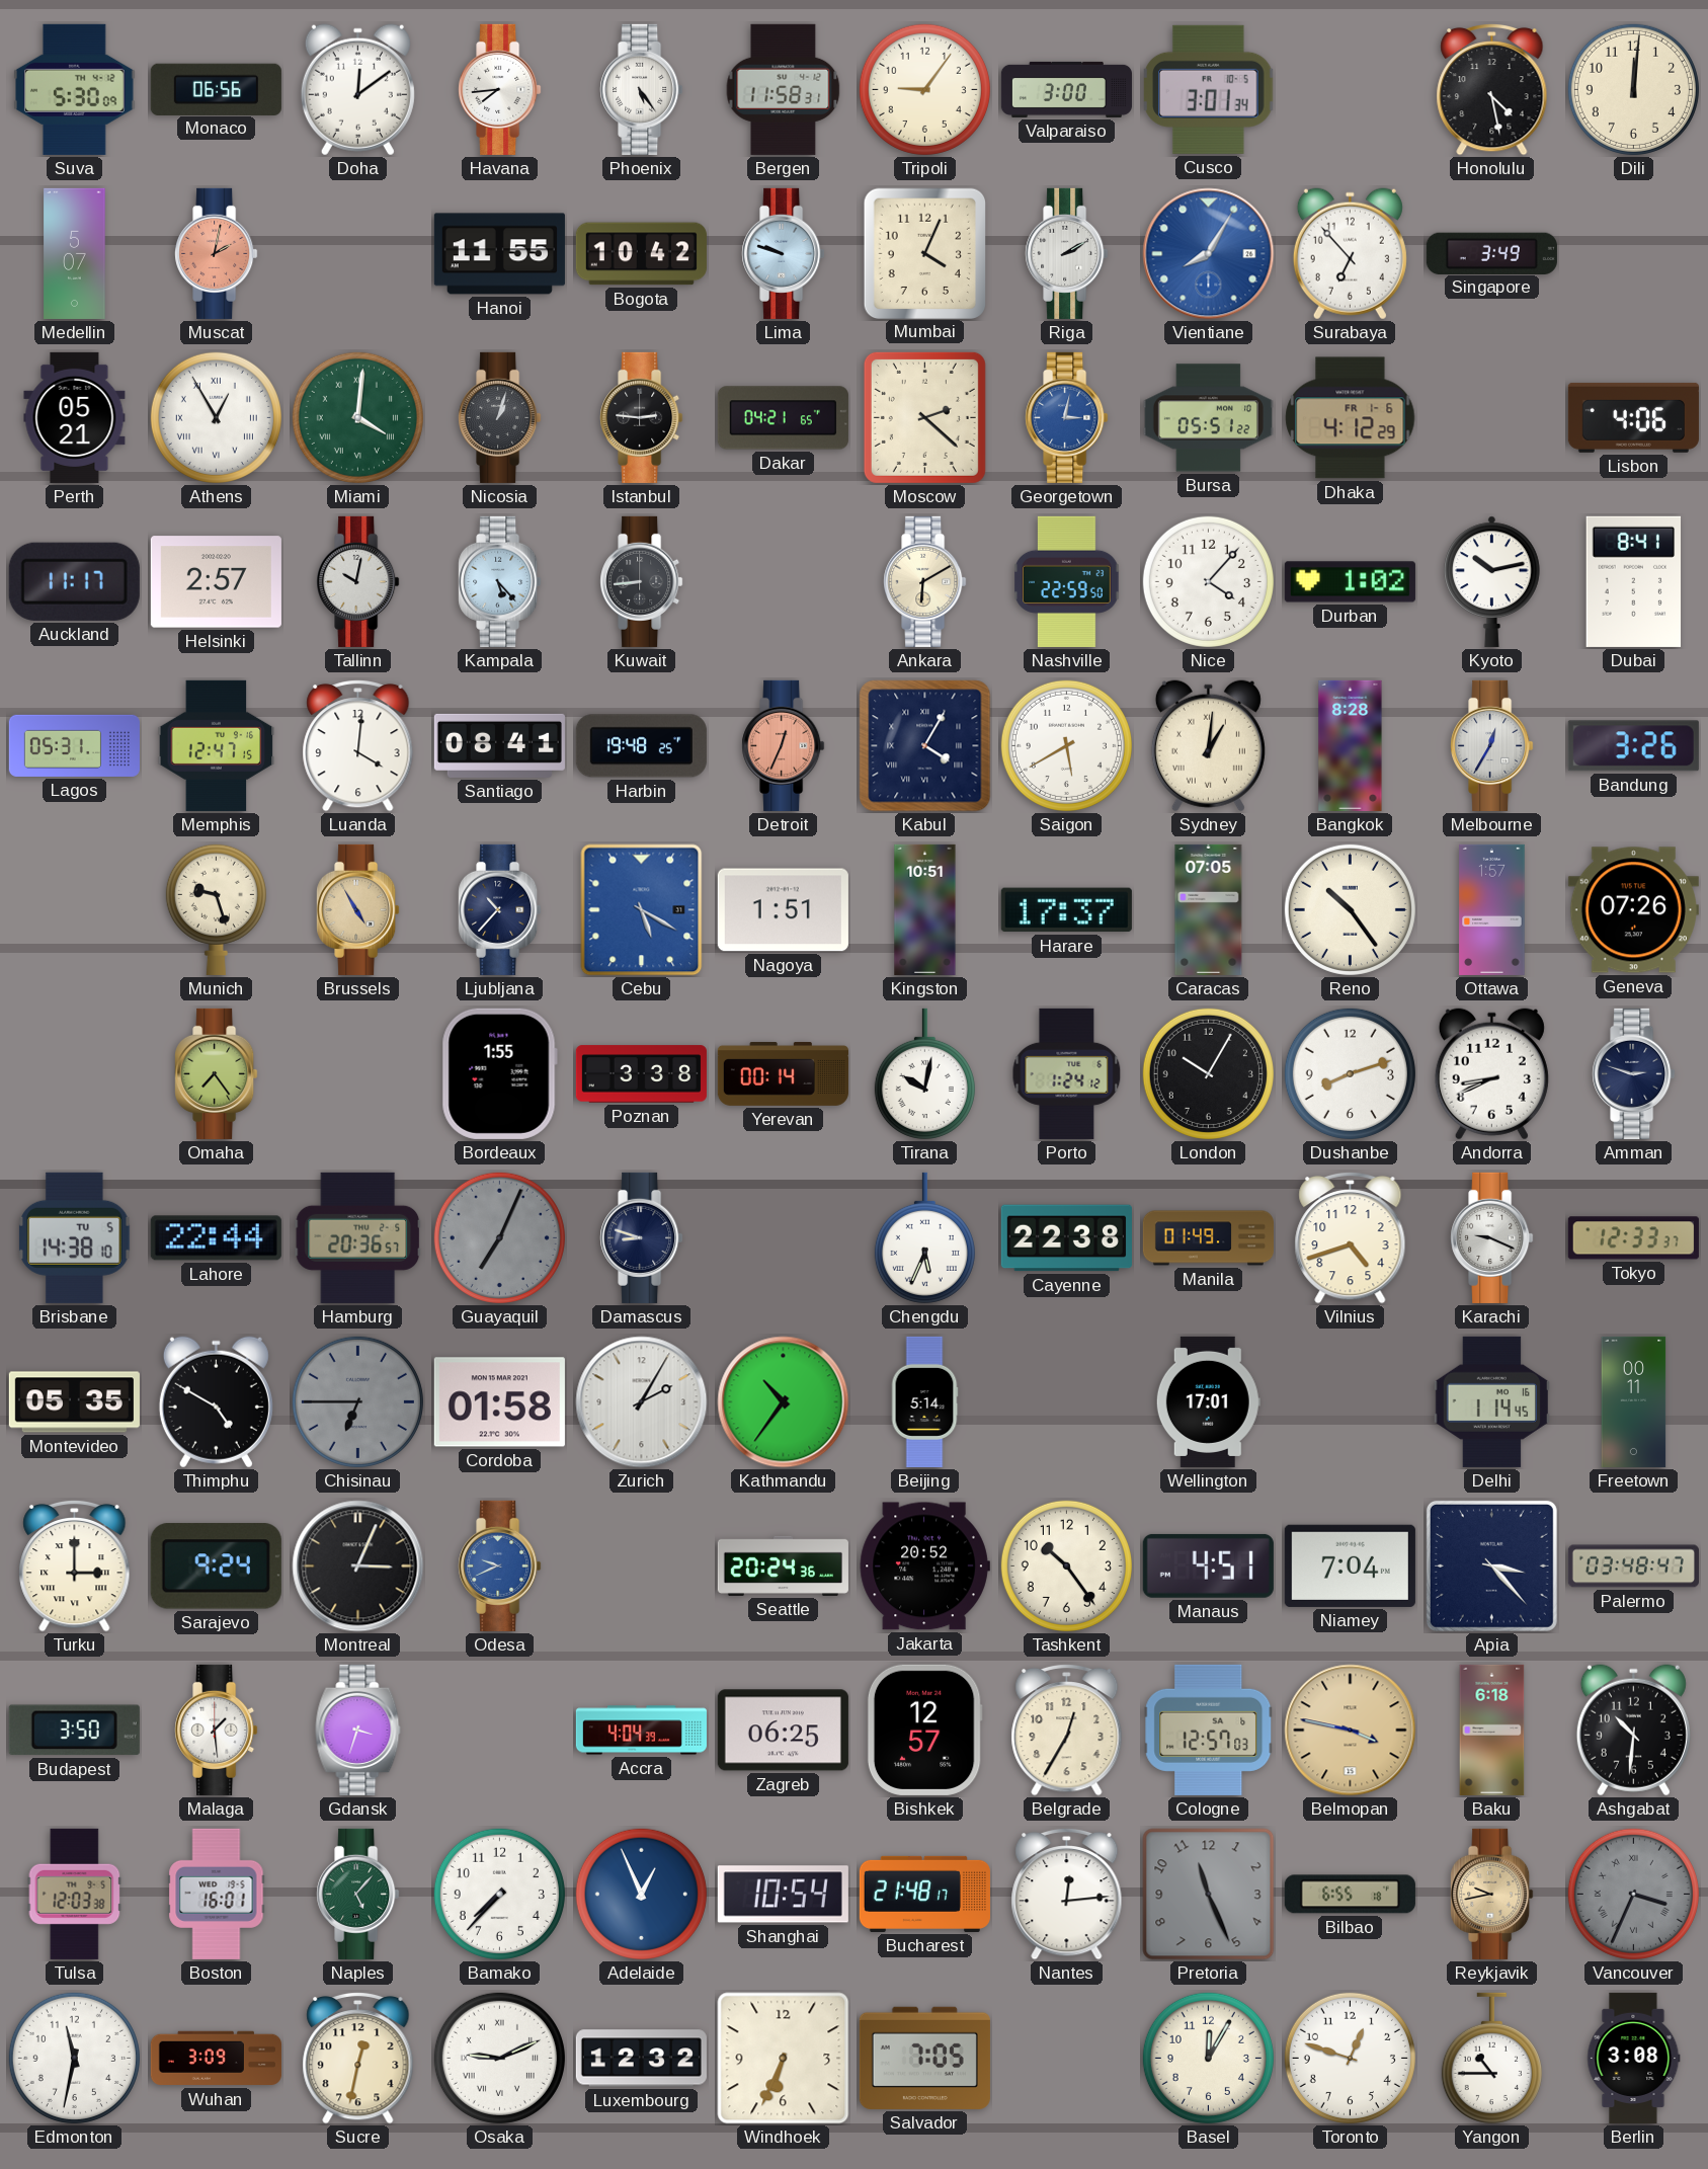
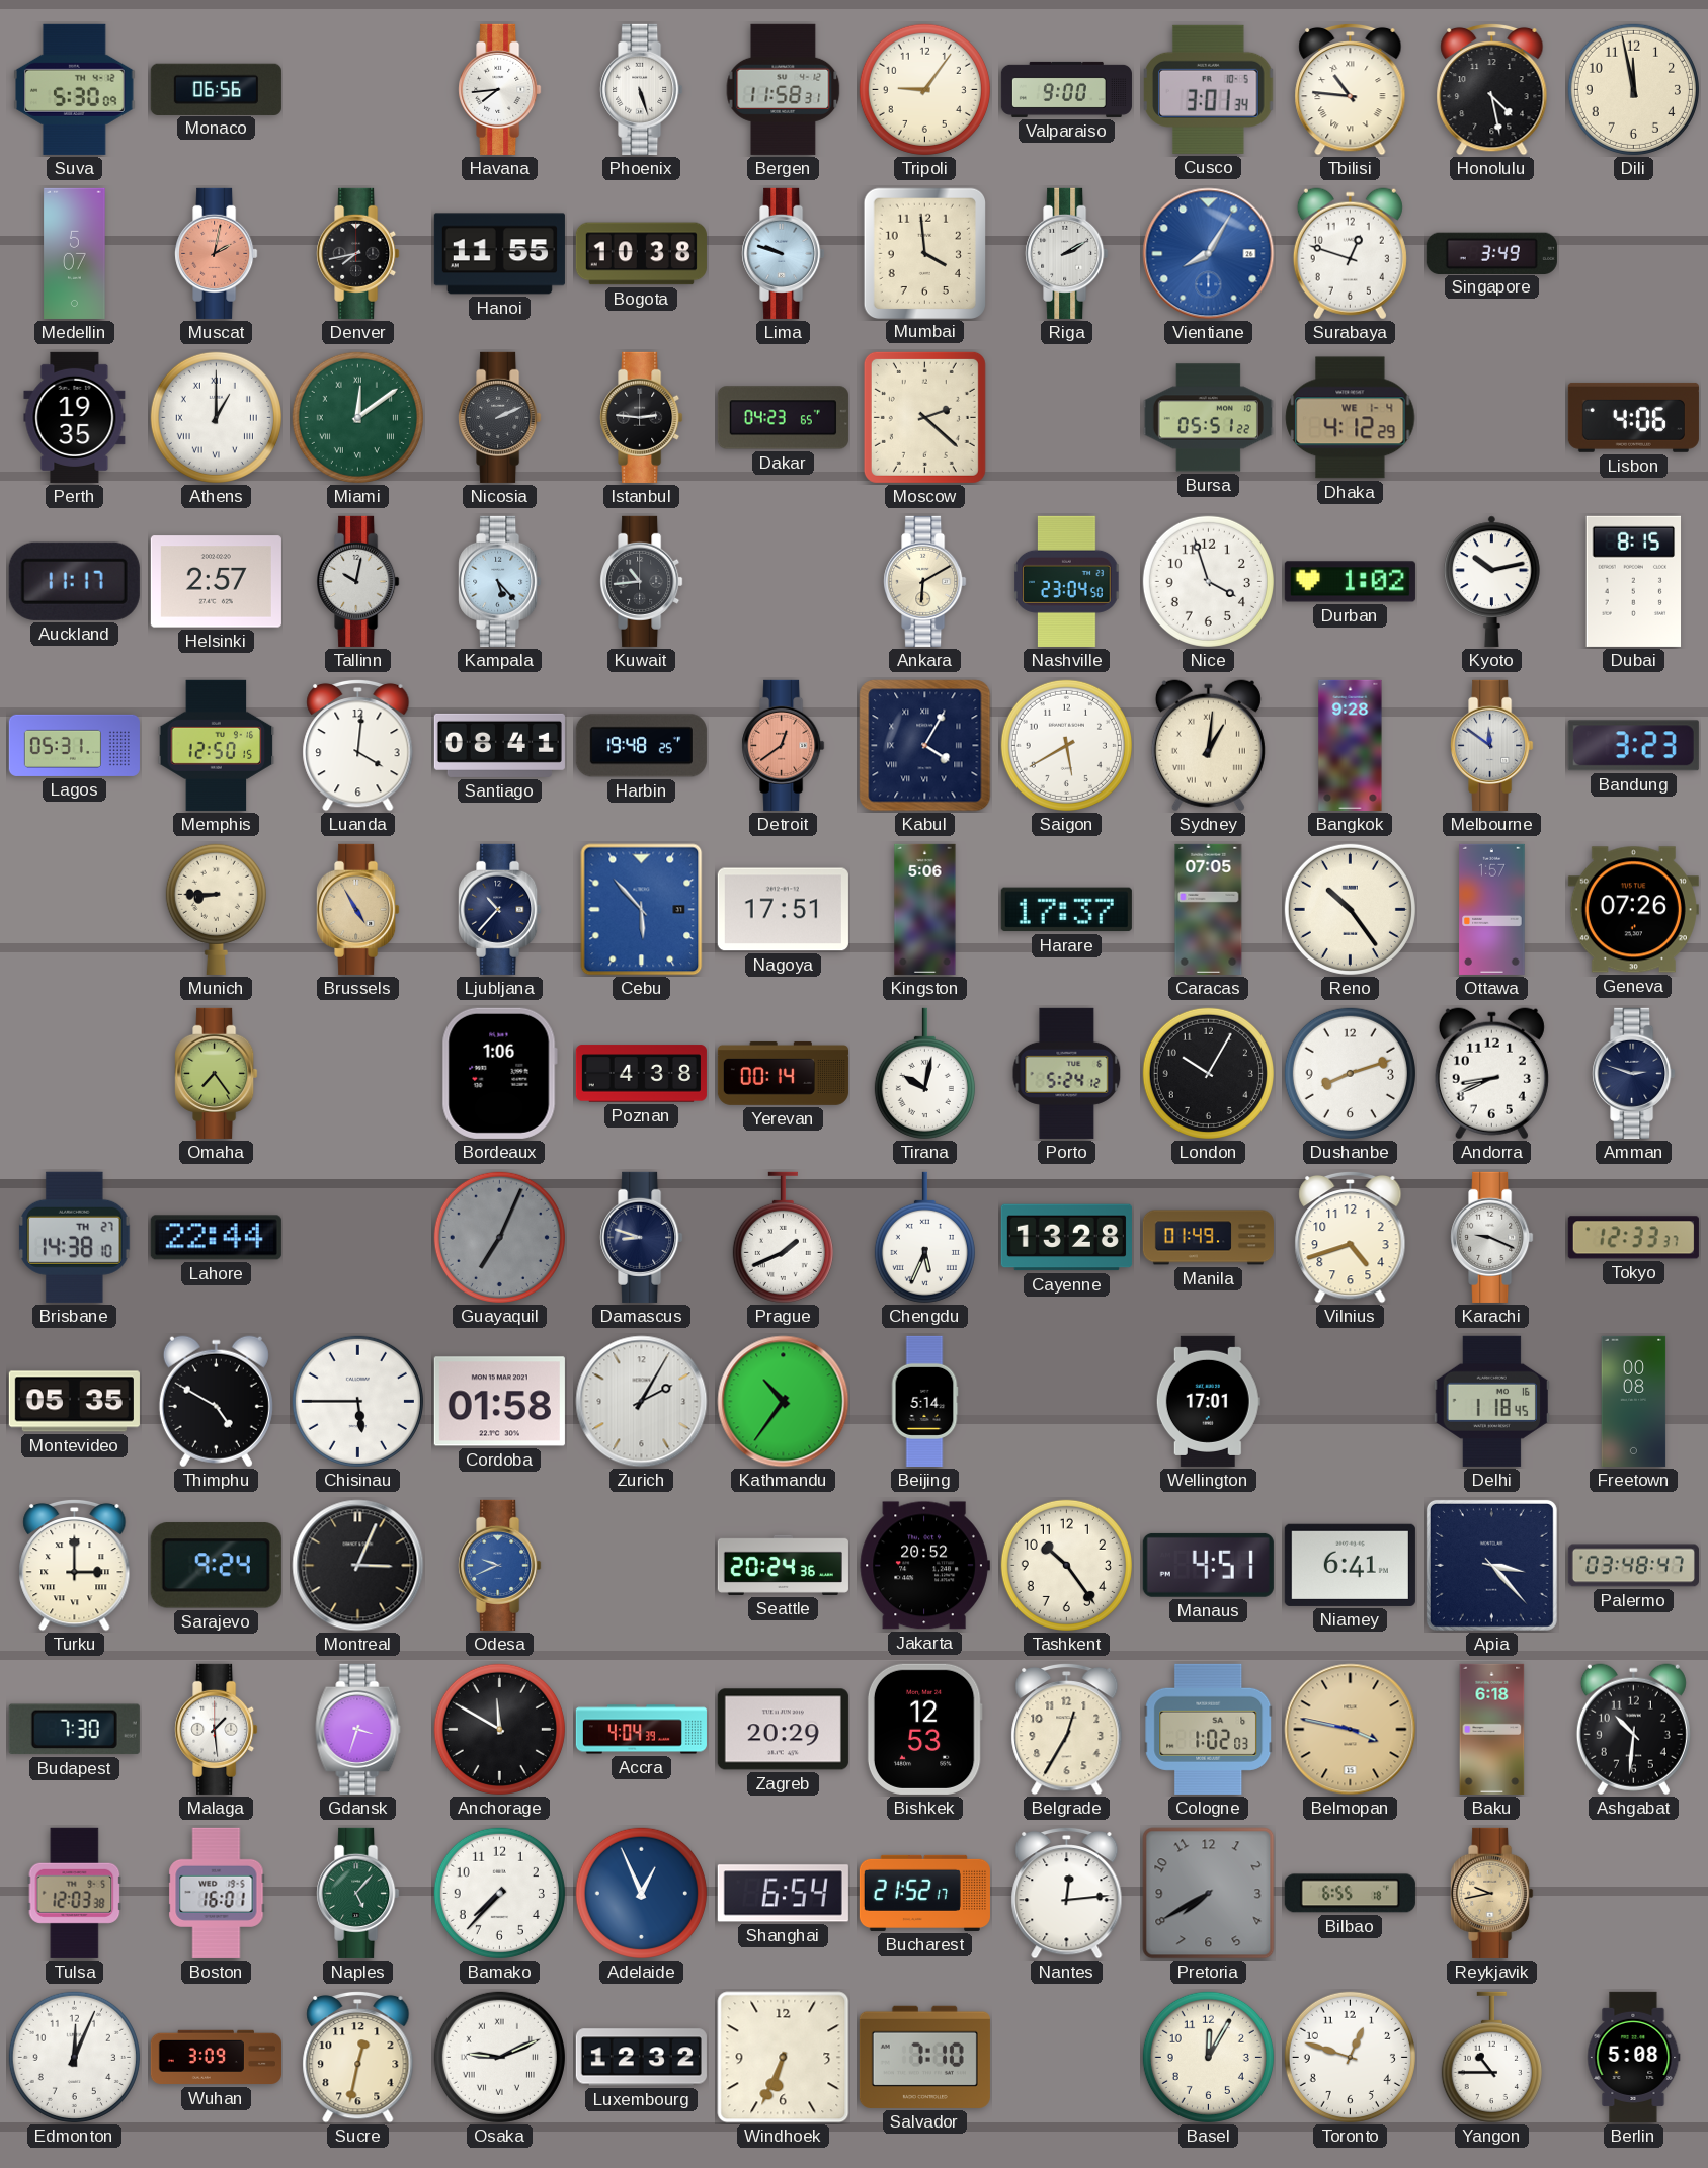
Doha: 12:09 -> none (357, 90)
Phoenix: 5:24 -> 5:27 (642, 89)
Valparaiso: 3:00 -> 9:00 (1066, 89)
Tbilisi: none -> 10:46 (1351, 89)
Dili: 12:01 -> 11:58 (1633, 89)
Denver: none -> 7:43 (358, 253)
Bogota: 10:42 -> 10:38 (641, 254)
Mumbai: 4:04 -> 3:59 (924, 253)
Surabaya: 6:53 -> 12:48 (1350, 254)
Perth: 05:21 -> 19:35 (75, 417)
Athens: 12:55 -> 1:00 (216, 417)
Miami: 4:01 -> 12:09 (357, 417)
Nicosia: 1:03 -> 2:11 (500, 417)
Dakar: 04:21 -> 04:23 (783, 418)
Georgetown: 3:02 -> none (1067, 417)
Dhaka date: FR 1-6 -> WE 1-4 (1351, 418)
Kuwait: 8:44 -> 10:44 (642, 581)
Nashville: 22:59 -> 23:04 (1067, 581)
Nice: 4:07 -> 3:57 (1208, 581)
Dubai: 8:41 -> 8:15 (1634, 581)
Memphis: 12:47 -> 12:50 (217, 745)
Detroit: 12:34 -> 12:39 (784, 745)
Bangkok: 8:28 -> 9:28 (1351, 745)
Melbourne: 12:35 -> 11:51 (1492, 745)
Bandung: 3:26 -> 3:23 (1633, 746)
Munich: 9:27 -> 8:45 (216, 909)
Cebu: 5:20 -> 5:53 (642, 910)
Nagoya: 1:51 -> 17:51 (783, 910)
Kingston: 10:51 -> 5:06 (925, 909)
Bordeaux: 1:55 -> 1:06 (499, 1073)
Poznan: 3:38 -> 4:38 (641, 1074)
Porto: 1:24 -> 5:24 (1067, 1073)
Brisbane date: TU 5 -> TH 27 (75, 1237)
Hamburg: 20:36 -> none (358, 1237)
Prague: none -> 1:41 (783, 1237)
Cayenne: 22:38 -> 13:28 (1066, 1238)
Chisinau: 6:45 -> 5:45 (357, 1401)
Chisinau dial: grey -> white (357, 1401)
Delhi: 1:14 -> 1:18 (1491, 1401)
Freetown: 00:11 -> 00:08 (1634, 1401)
Niamey: 7:04 -> 6:41 (1350, 1565)
Budapest: 3:50 -> 7:30 (74, 1730)
Anchorage: none -> 11:50 (499, 1729)
Zagreb: 06:25 -> 20:29 (783, 1730)
Bishkek: 12:57 -> 12:53 (924, 1729)
Cologne: 12:57 -> 1:02 (1209, 1729)
Shanghai: 10:54 -> 6:54 (783, 1894)
Bucharest: 21:48 -> 21:52 (924, 1893)
Pretoria: 11:26 -> 7:40 (1209, 1894)
Vancouver: 3:34 -> none (1633, 1894)
Edmonton: 11:32 -> 12:04 (74, 2057)
Salvador: 7:05 -> 7:10 (924, 2057)
Berlin: 3:08 -> 5:08 (1634, 2057)
